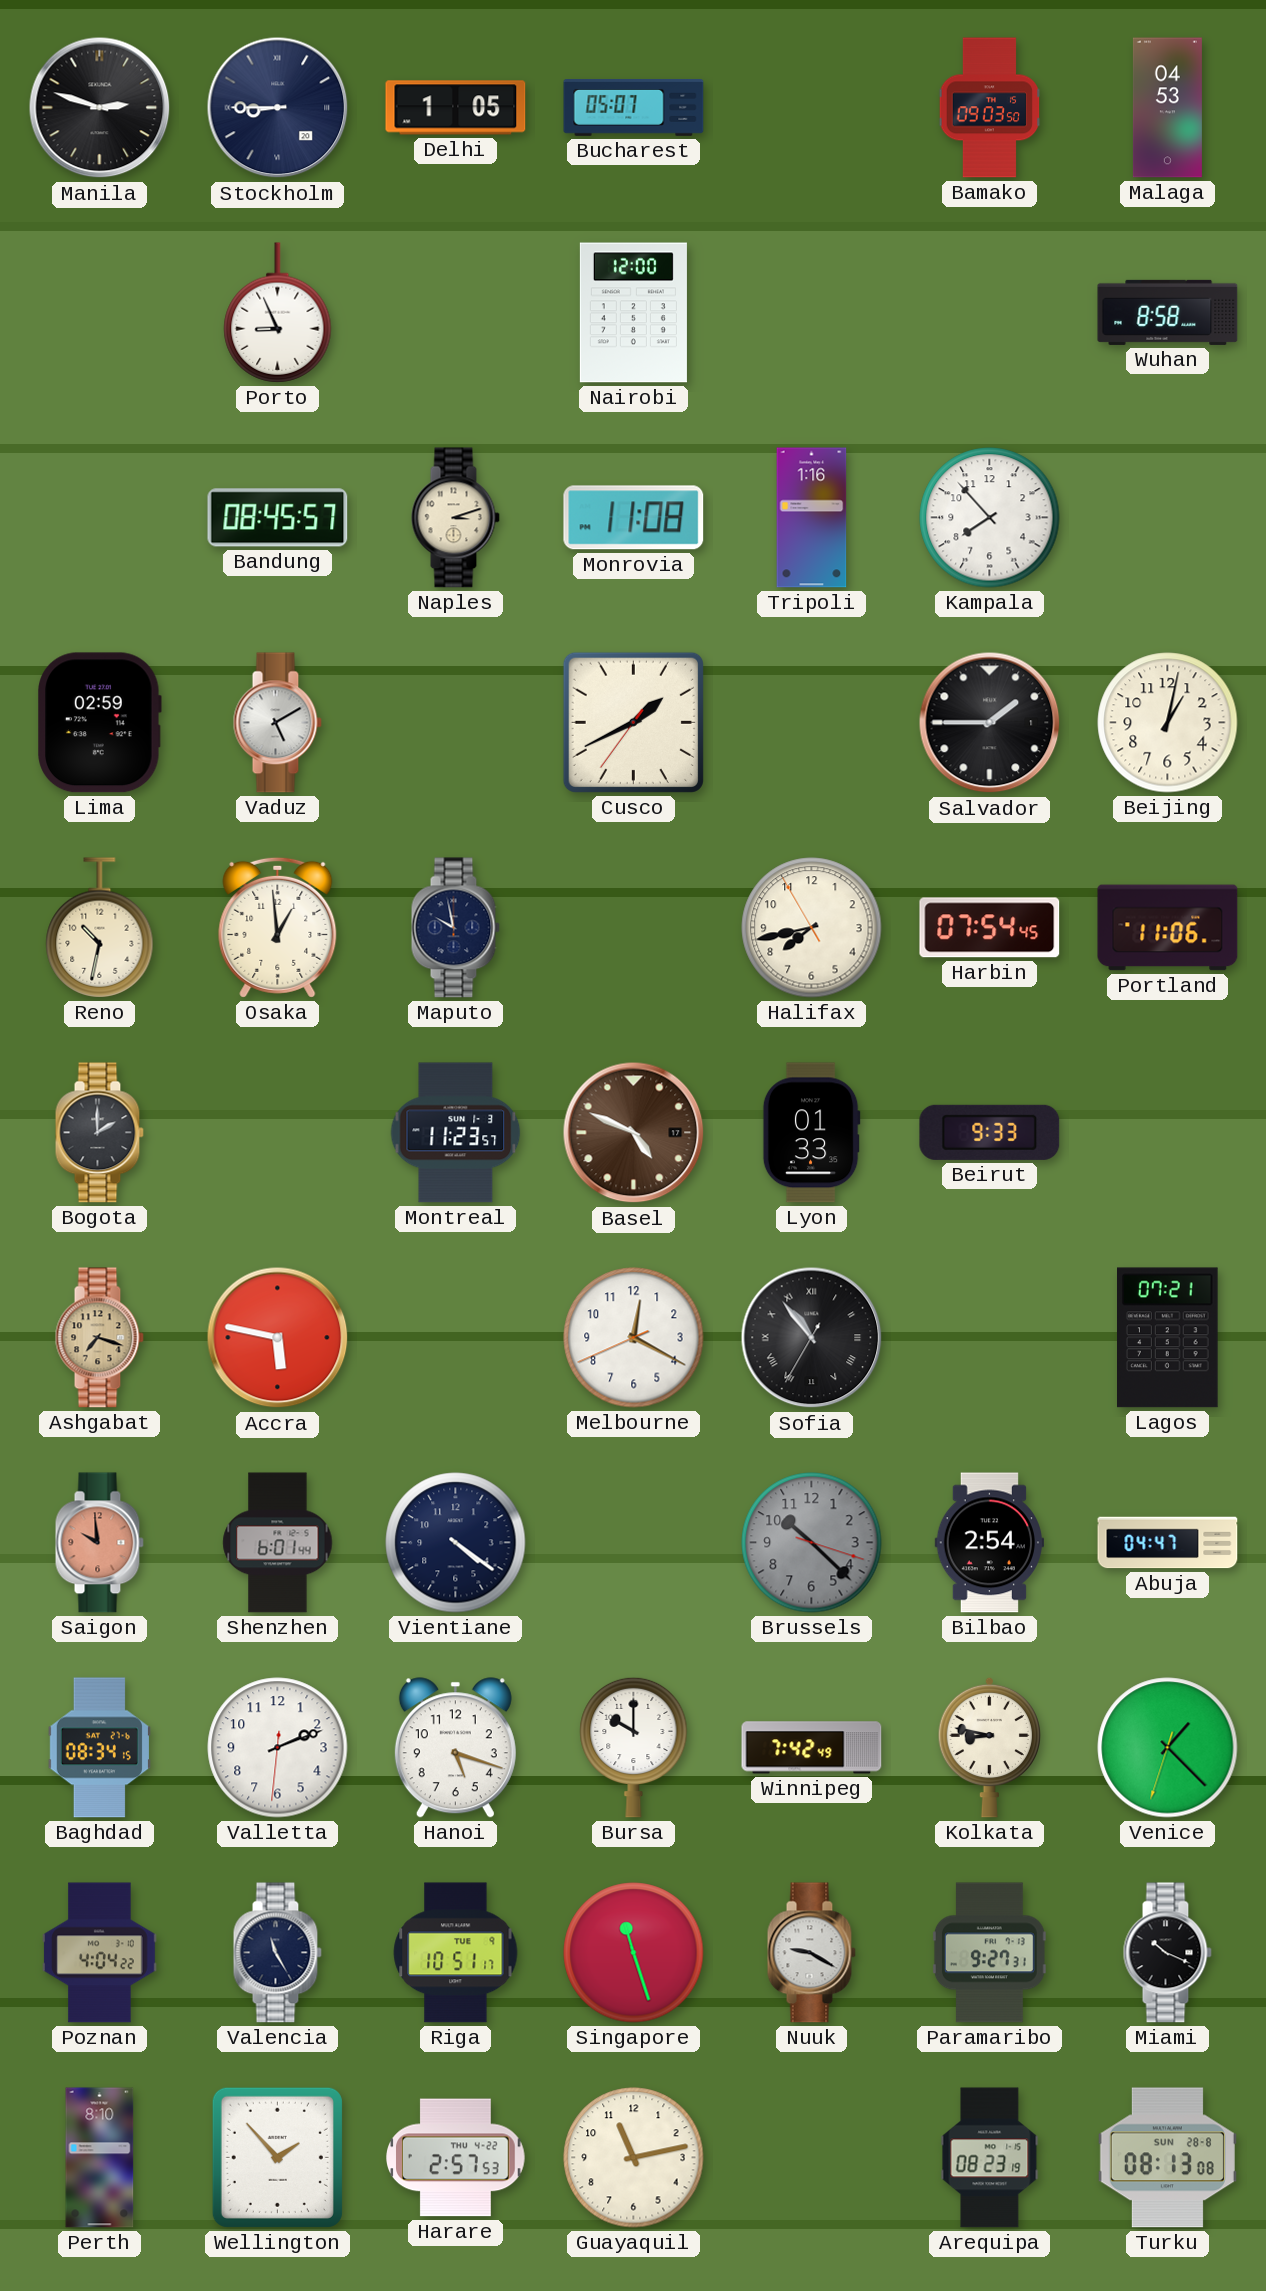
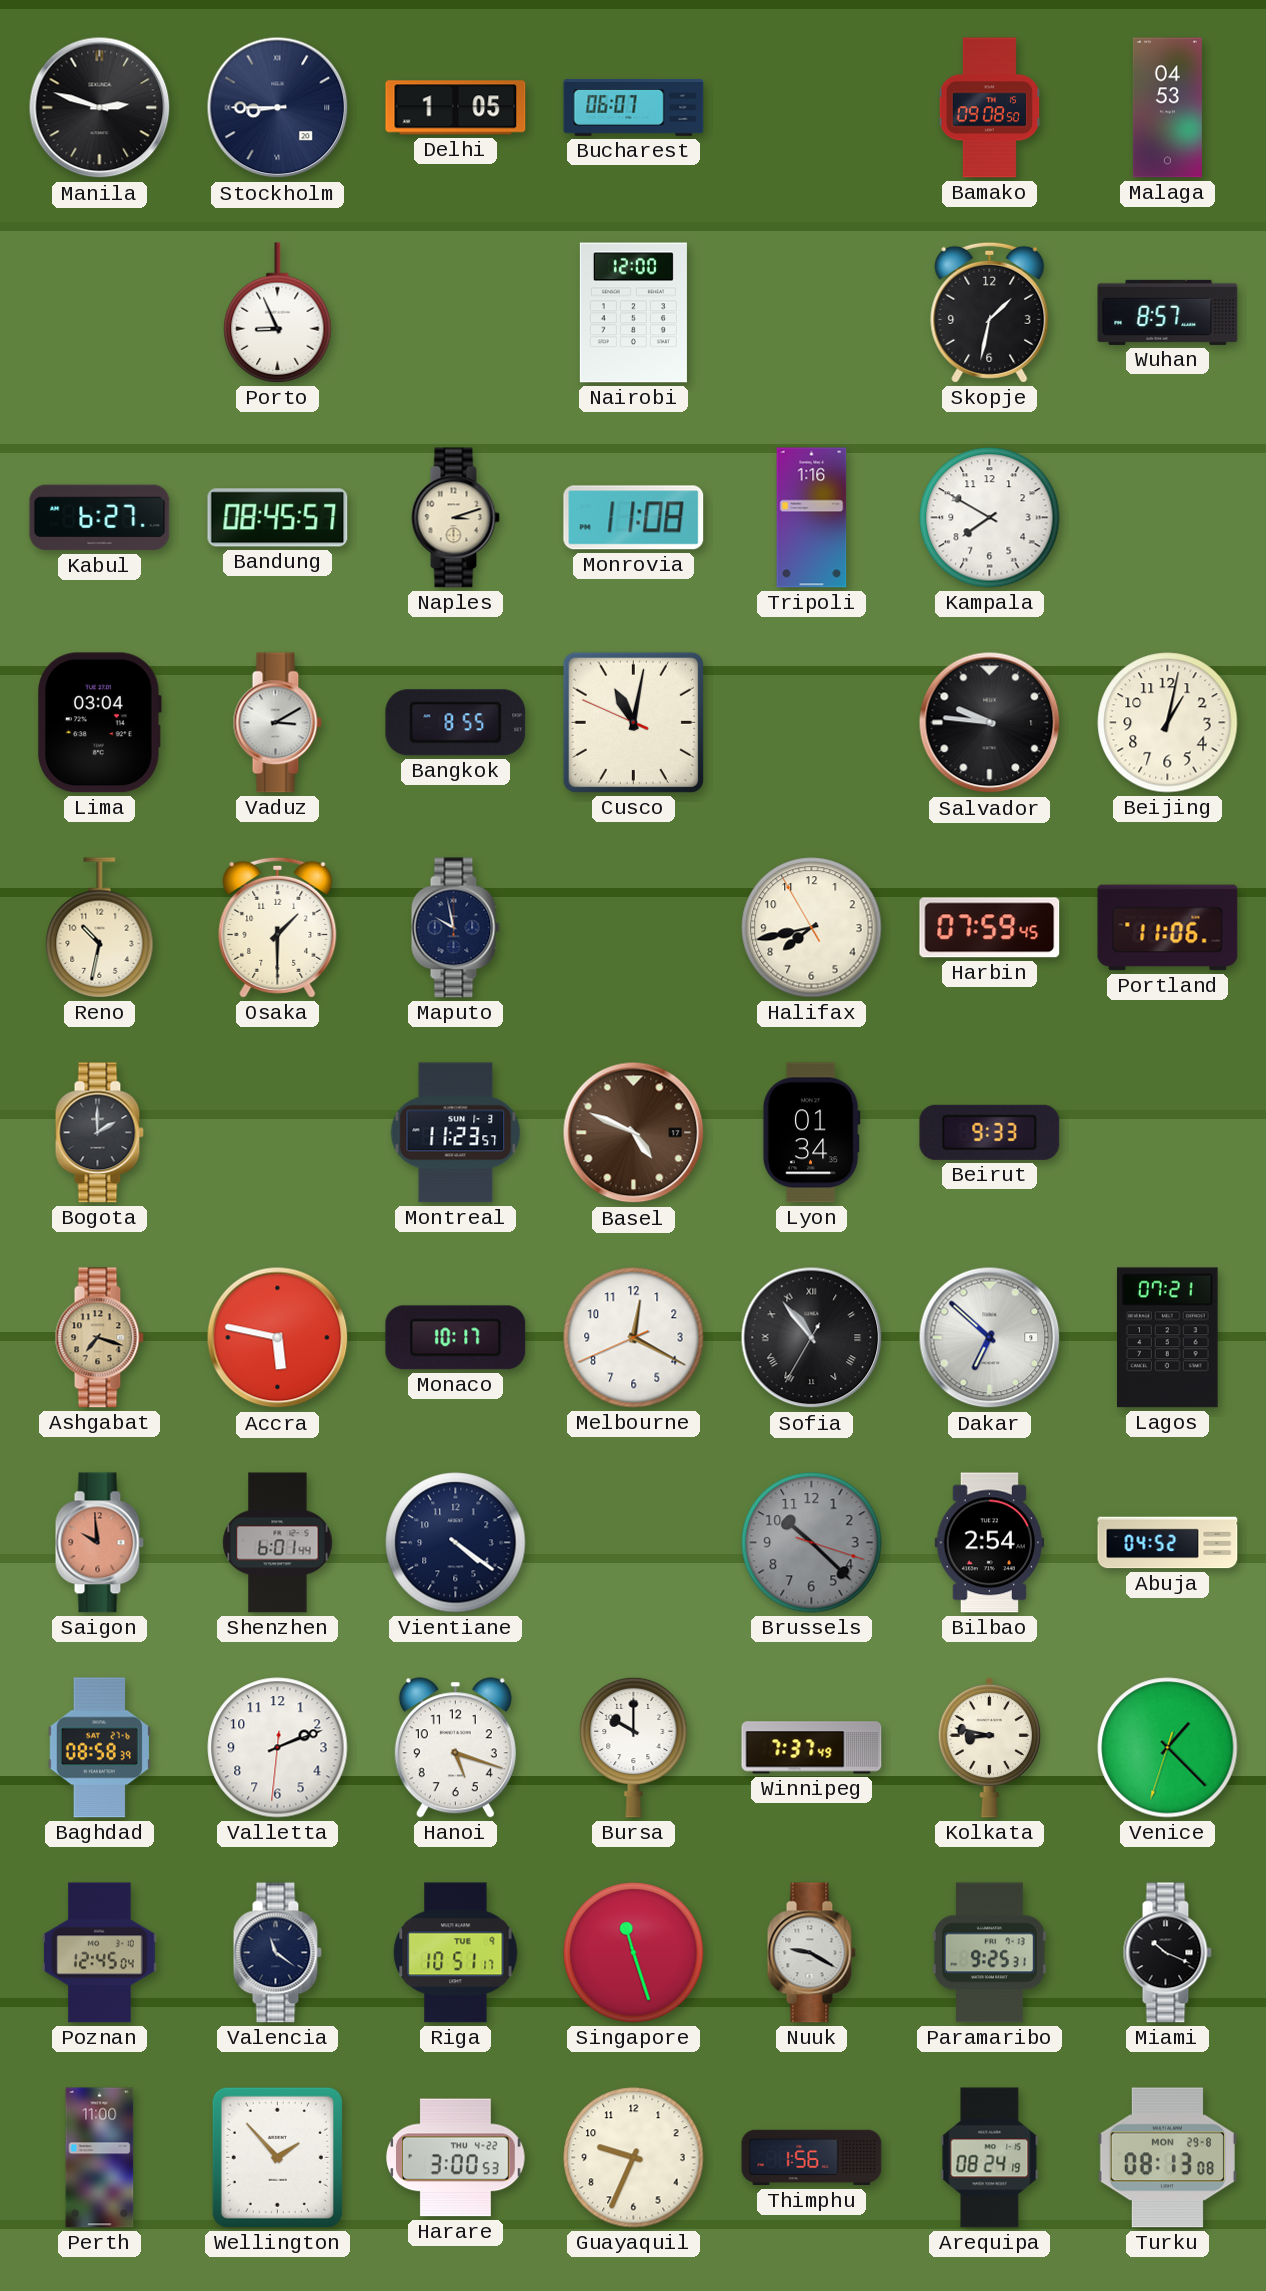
Bucharest: 05:07 -> 06:07 (634, 108)
Bamako: 09:03 -> 09:08 (990, 108)
Skopje: none -> 1:32 (990, 312)
Wuhan: 8:58 -> 8:57 (1168, 312)
Kabul: none -> 6:27 (100, 518)
Kampala: 7:53 -> 7:50 (990, 518)
Lima: 02:59 -> 03:04 (100, 723)
Vaduz: 5:10 -> 3:10 (277, 723)
Bangkok: none -> 8:55 (456, 723)
Cusco: 1:40 -> 11:01 (633, 722)
Salvador: 1:45 -> 9:46 (990, 723)
Osaka: 12:59 -> 1:30 (278, 927)
Harbin: 07:54 -> 07:59 (990, 928)
Lyon: 01:33 -> 01:34 (811, 1133)
Monaco: none -> 10:17 (456, 1338)
Dakar: none -> 6:52 (990, 1338)
Abuja: 04:47 -> 04:52 (1168, 1543)
Baghdad: 08:34 -> 08:58 (99, 1748)
Winnipeg: 7:42 -> 7:37 (812, 1748)
Poznan: 4:04 -> 12:45 (100, 1953)
Valencia: 11:25 -> 11:21 (277, 1953)
Paramaribo: 9:27 -> 9:25 (989, 1953)
Perth: 8:10 -> 11:00 (100, 2158)
Harare: 2:57 -> 3:00 (456, 2158)
Guayaquil: 11:13 -> 9:34 (634, 2158)
Thimphu: none -> 1:56 (812, 2158)
Arequipa: 08:23 -> 08:24 (990, 2158)
Turku date: SUN 28-8 -> MON 29-8 (1167, 2158)
